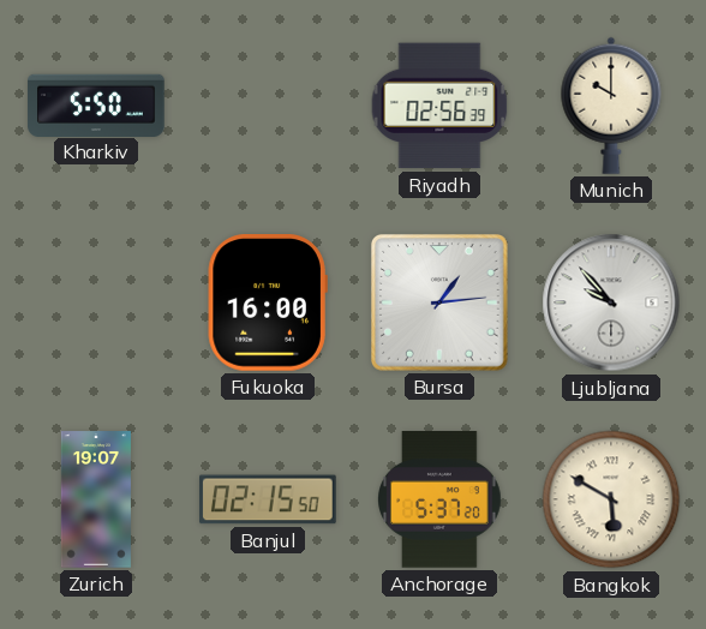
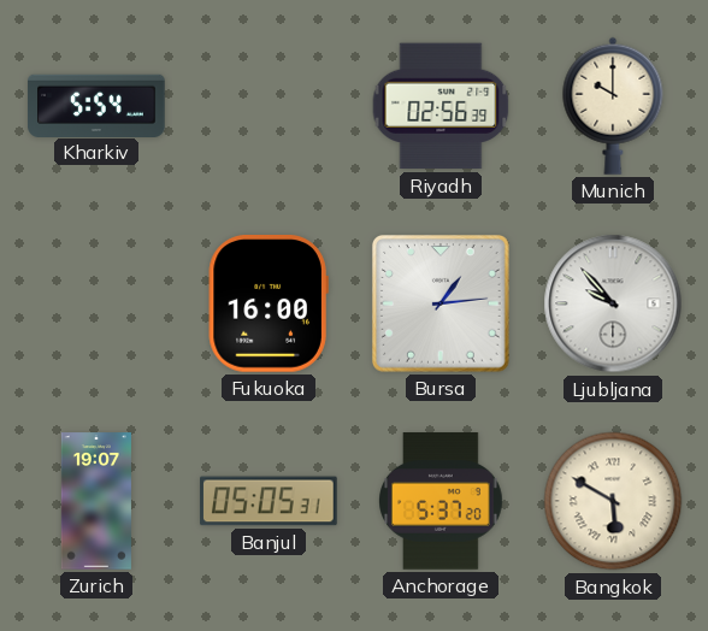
Kharkiv: 5:50 -> 5:54 (96, 105)
Banjul: 02:15 -> 05:05 (269, 501)
